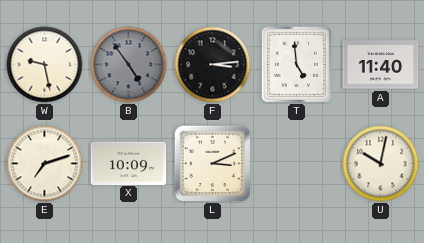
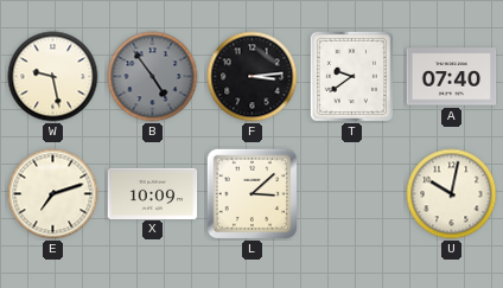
T: 4:59 -> 9:39 (351, 76)
A: 11:40 -> 07:40 (452, 77)
L: 3:11 -> 3:08 (251, 193)
